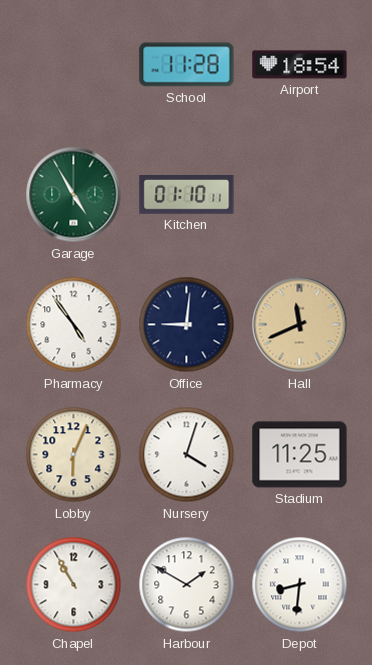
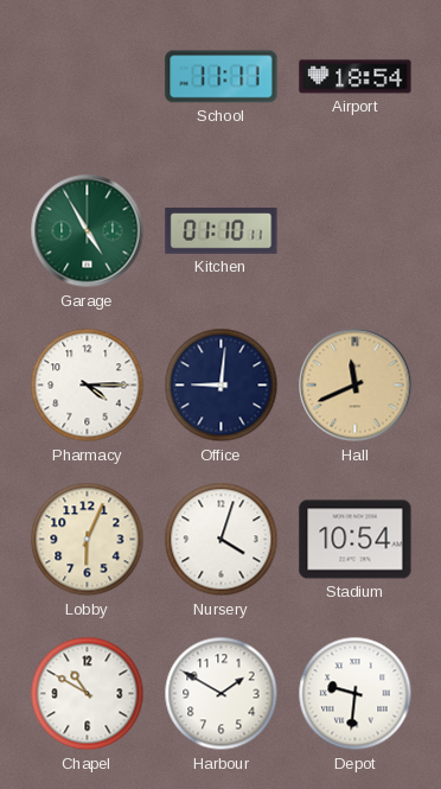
School: 11:28 -> 11:11 (222, 77)
Pharmacy: 4:54 -> 4:15 (88, 386)
Stadium: 11:25 -> 10:54 (356, 540)
Chapel: 10:55 -> 10:50 (88, 694)
Depot: 8:31 -> 9:31 (356, 694)
